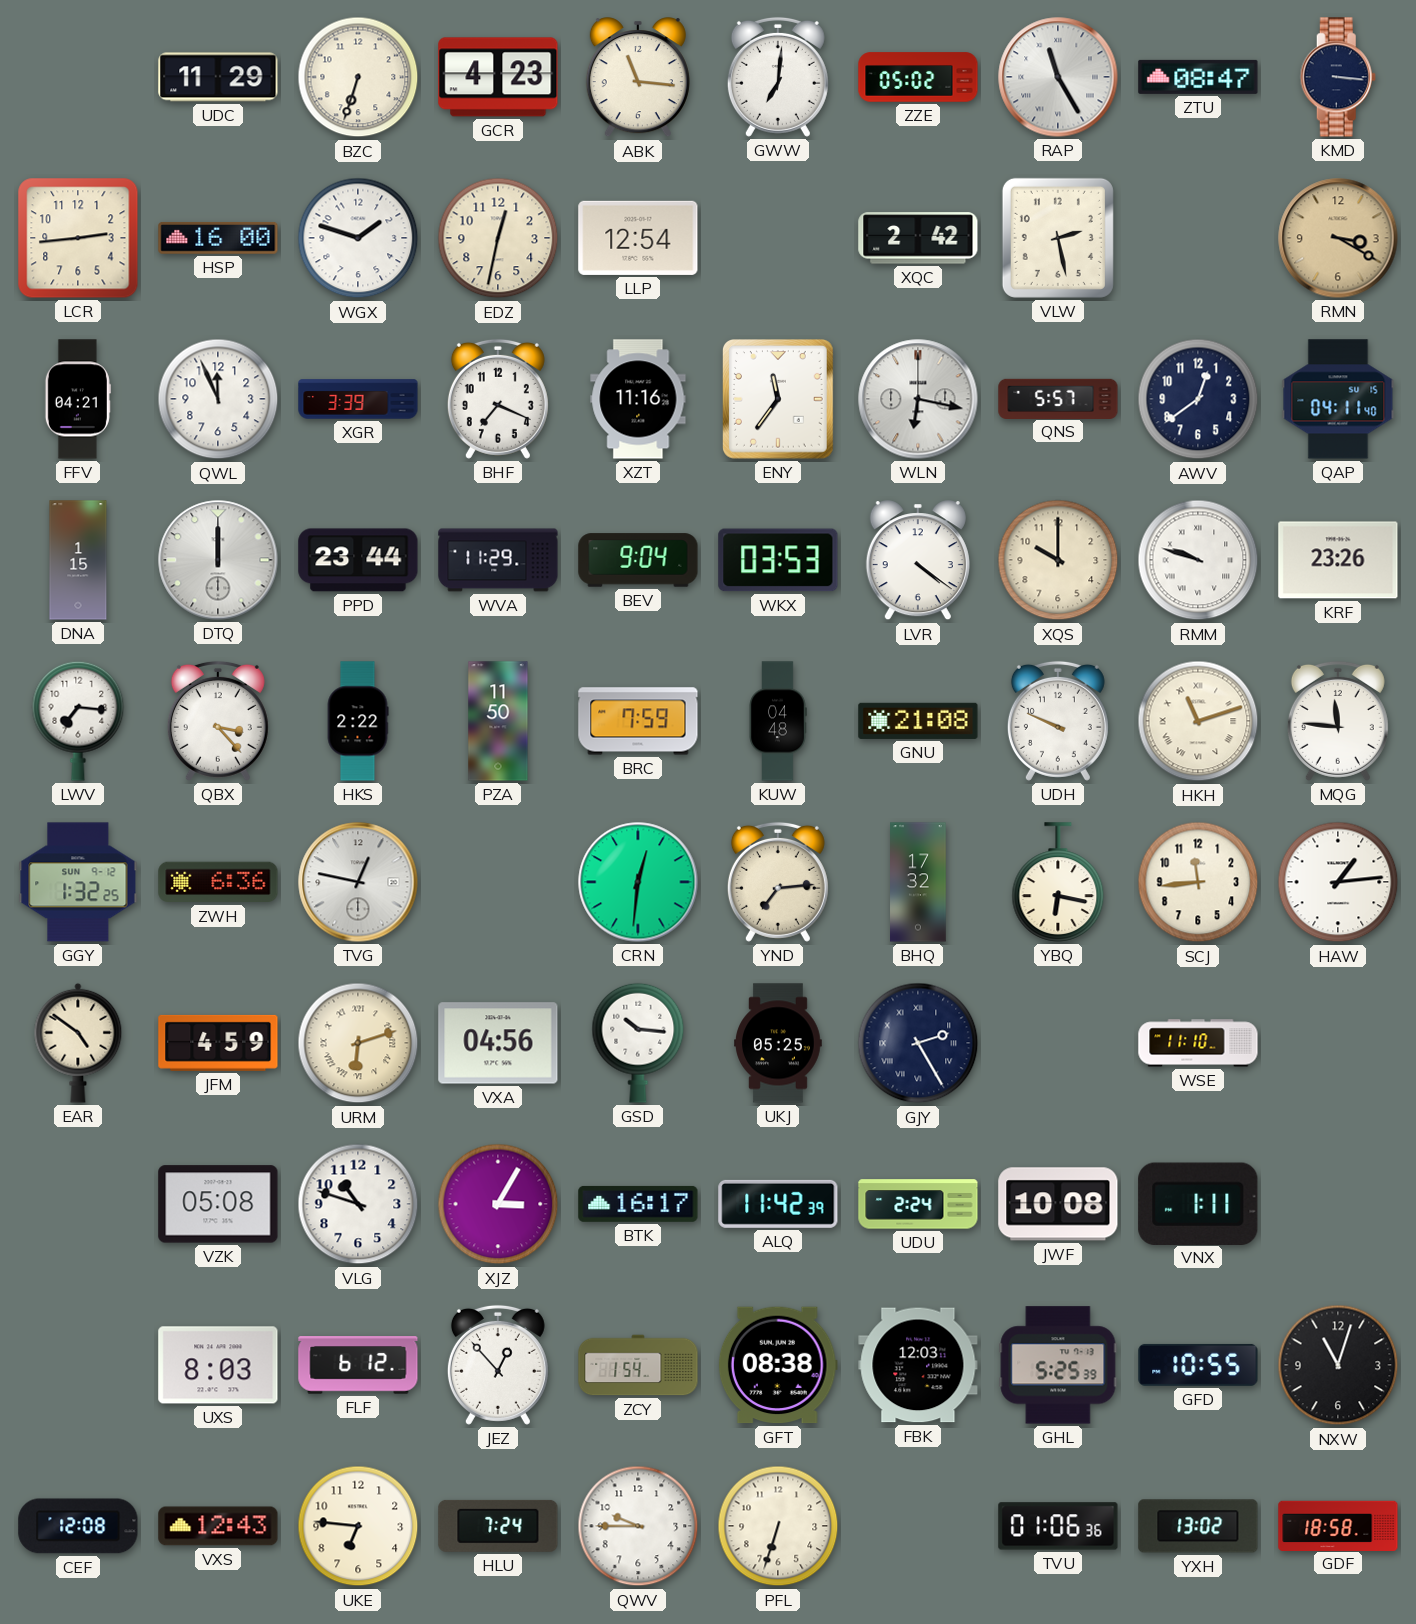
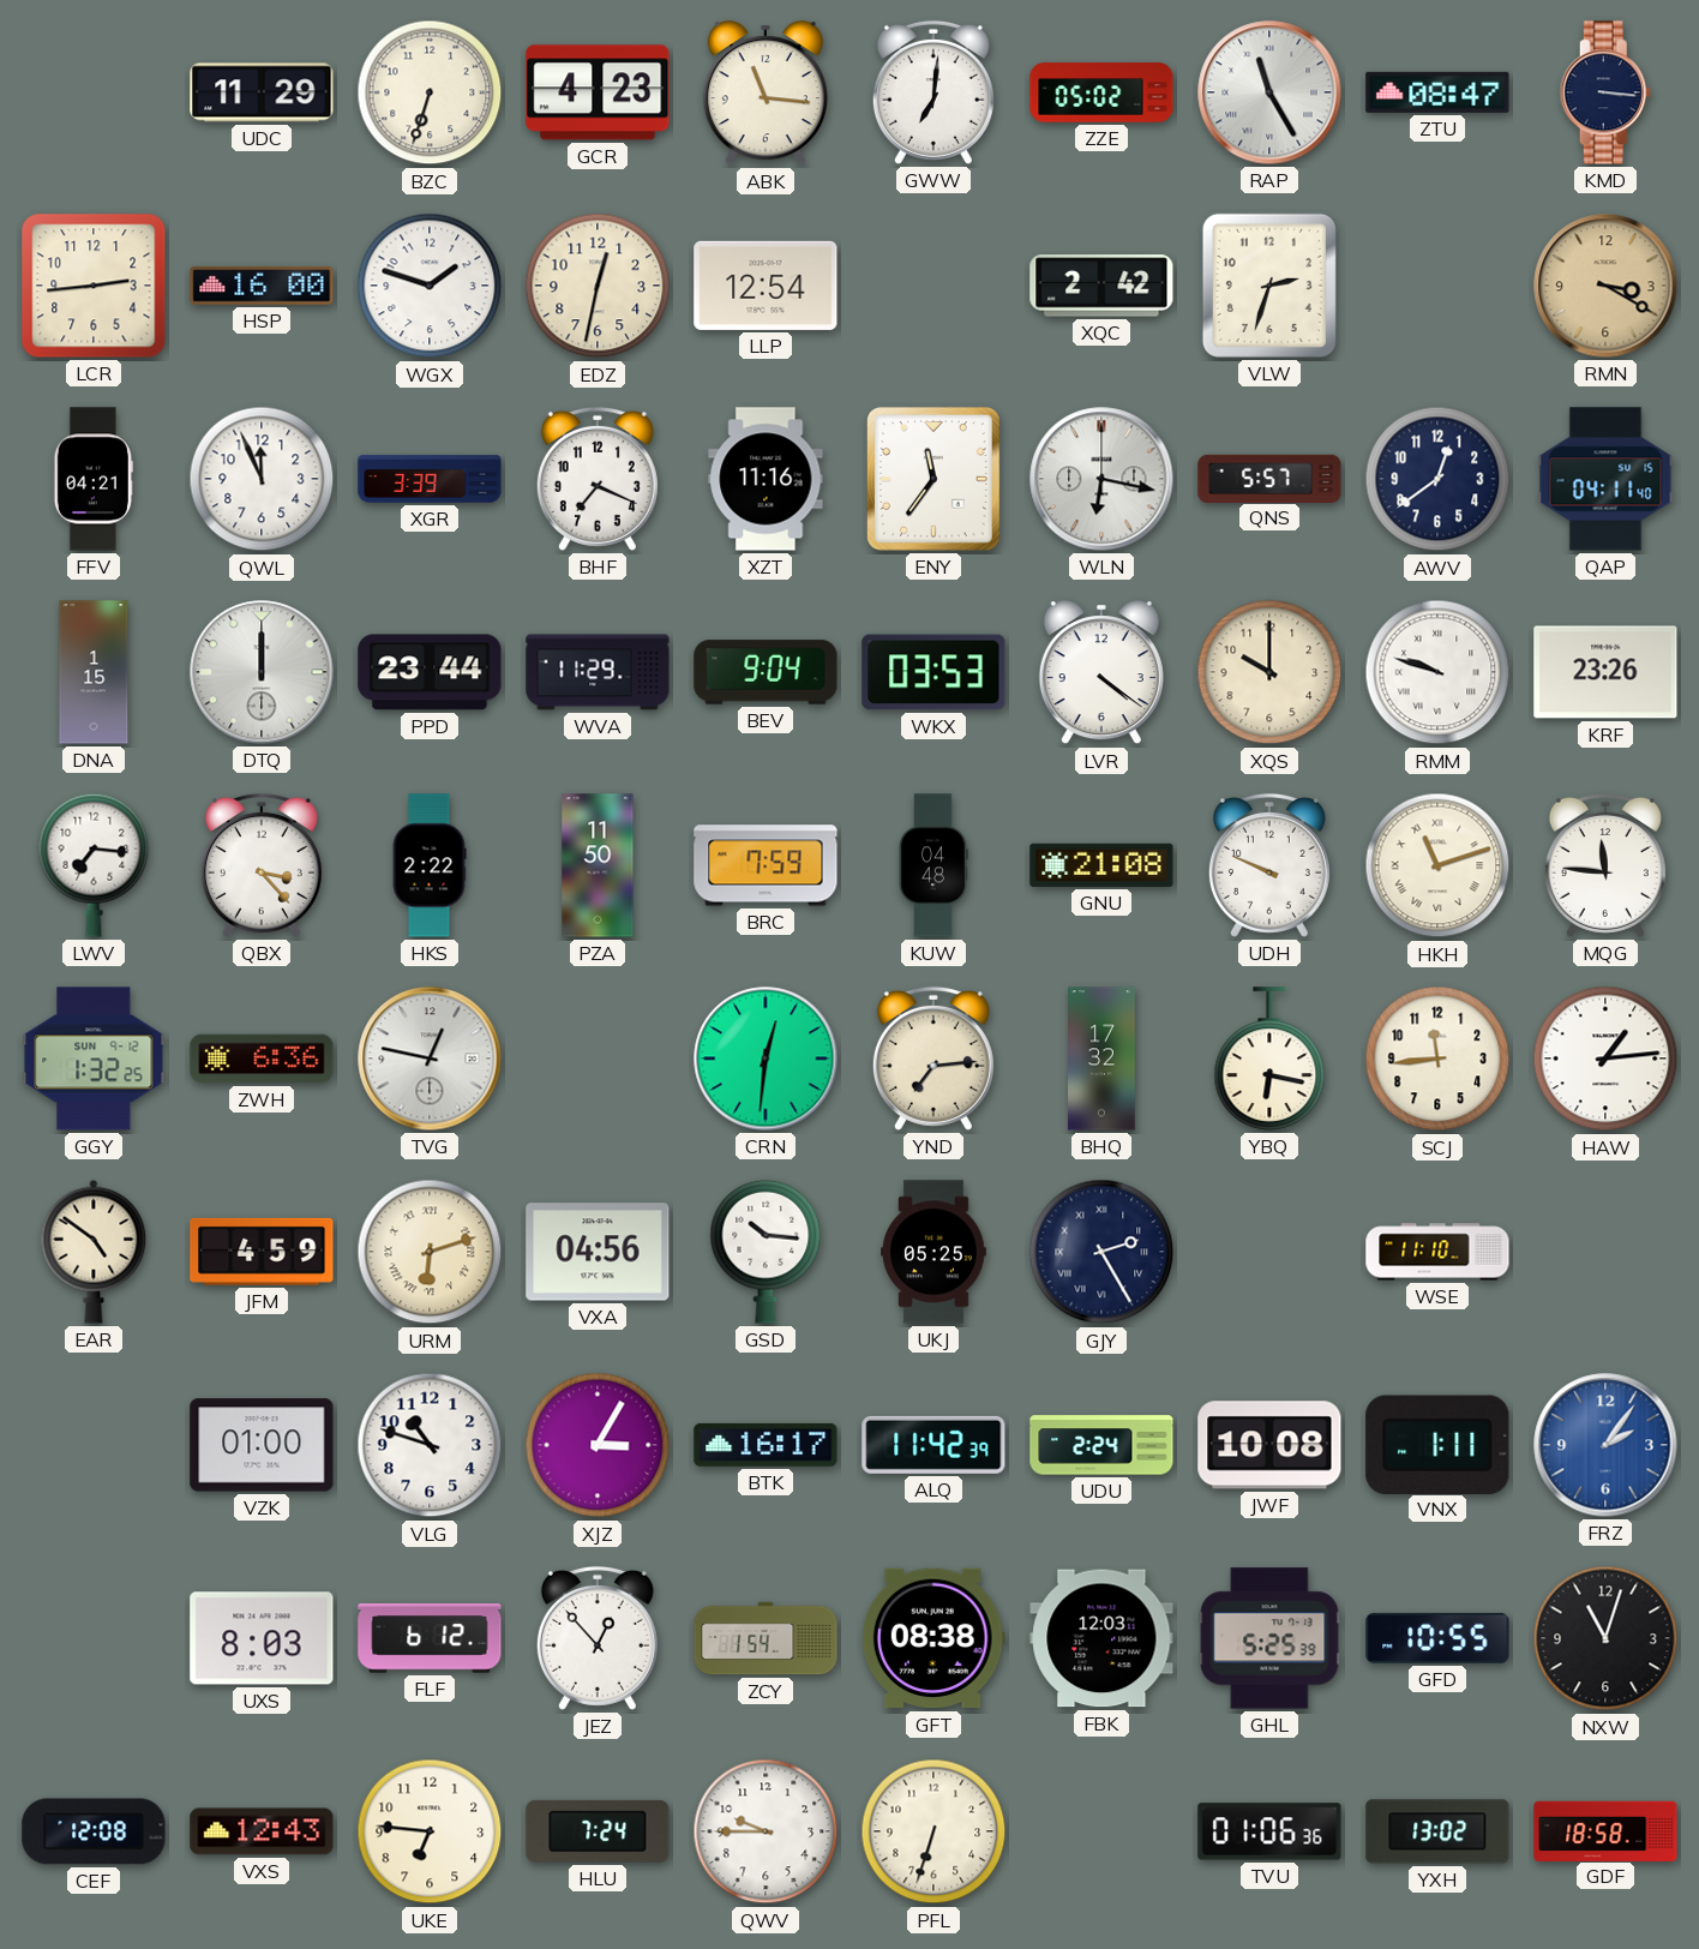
VLW: 2:28 -> 2:33 (1269, 286)
VZK: 05:08 -> 01:00 (262, 1445)
FRZ: none -> 2:06 (1605, 1445)
